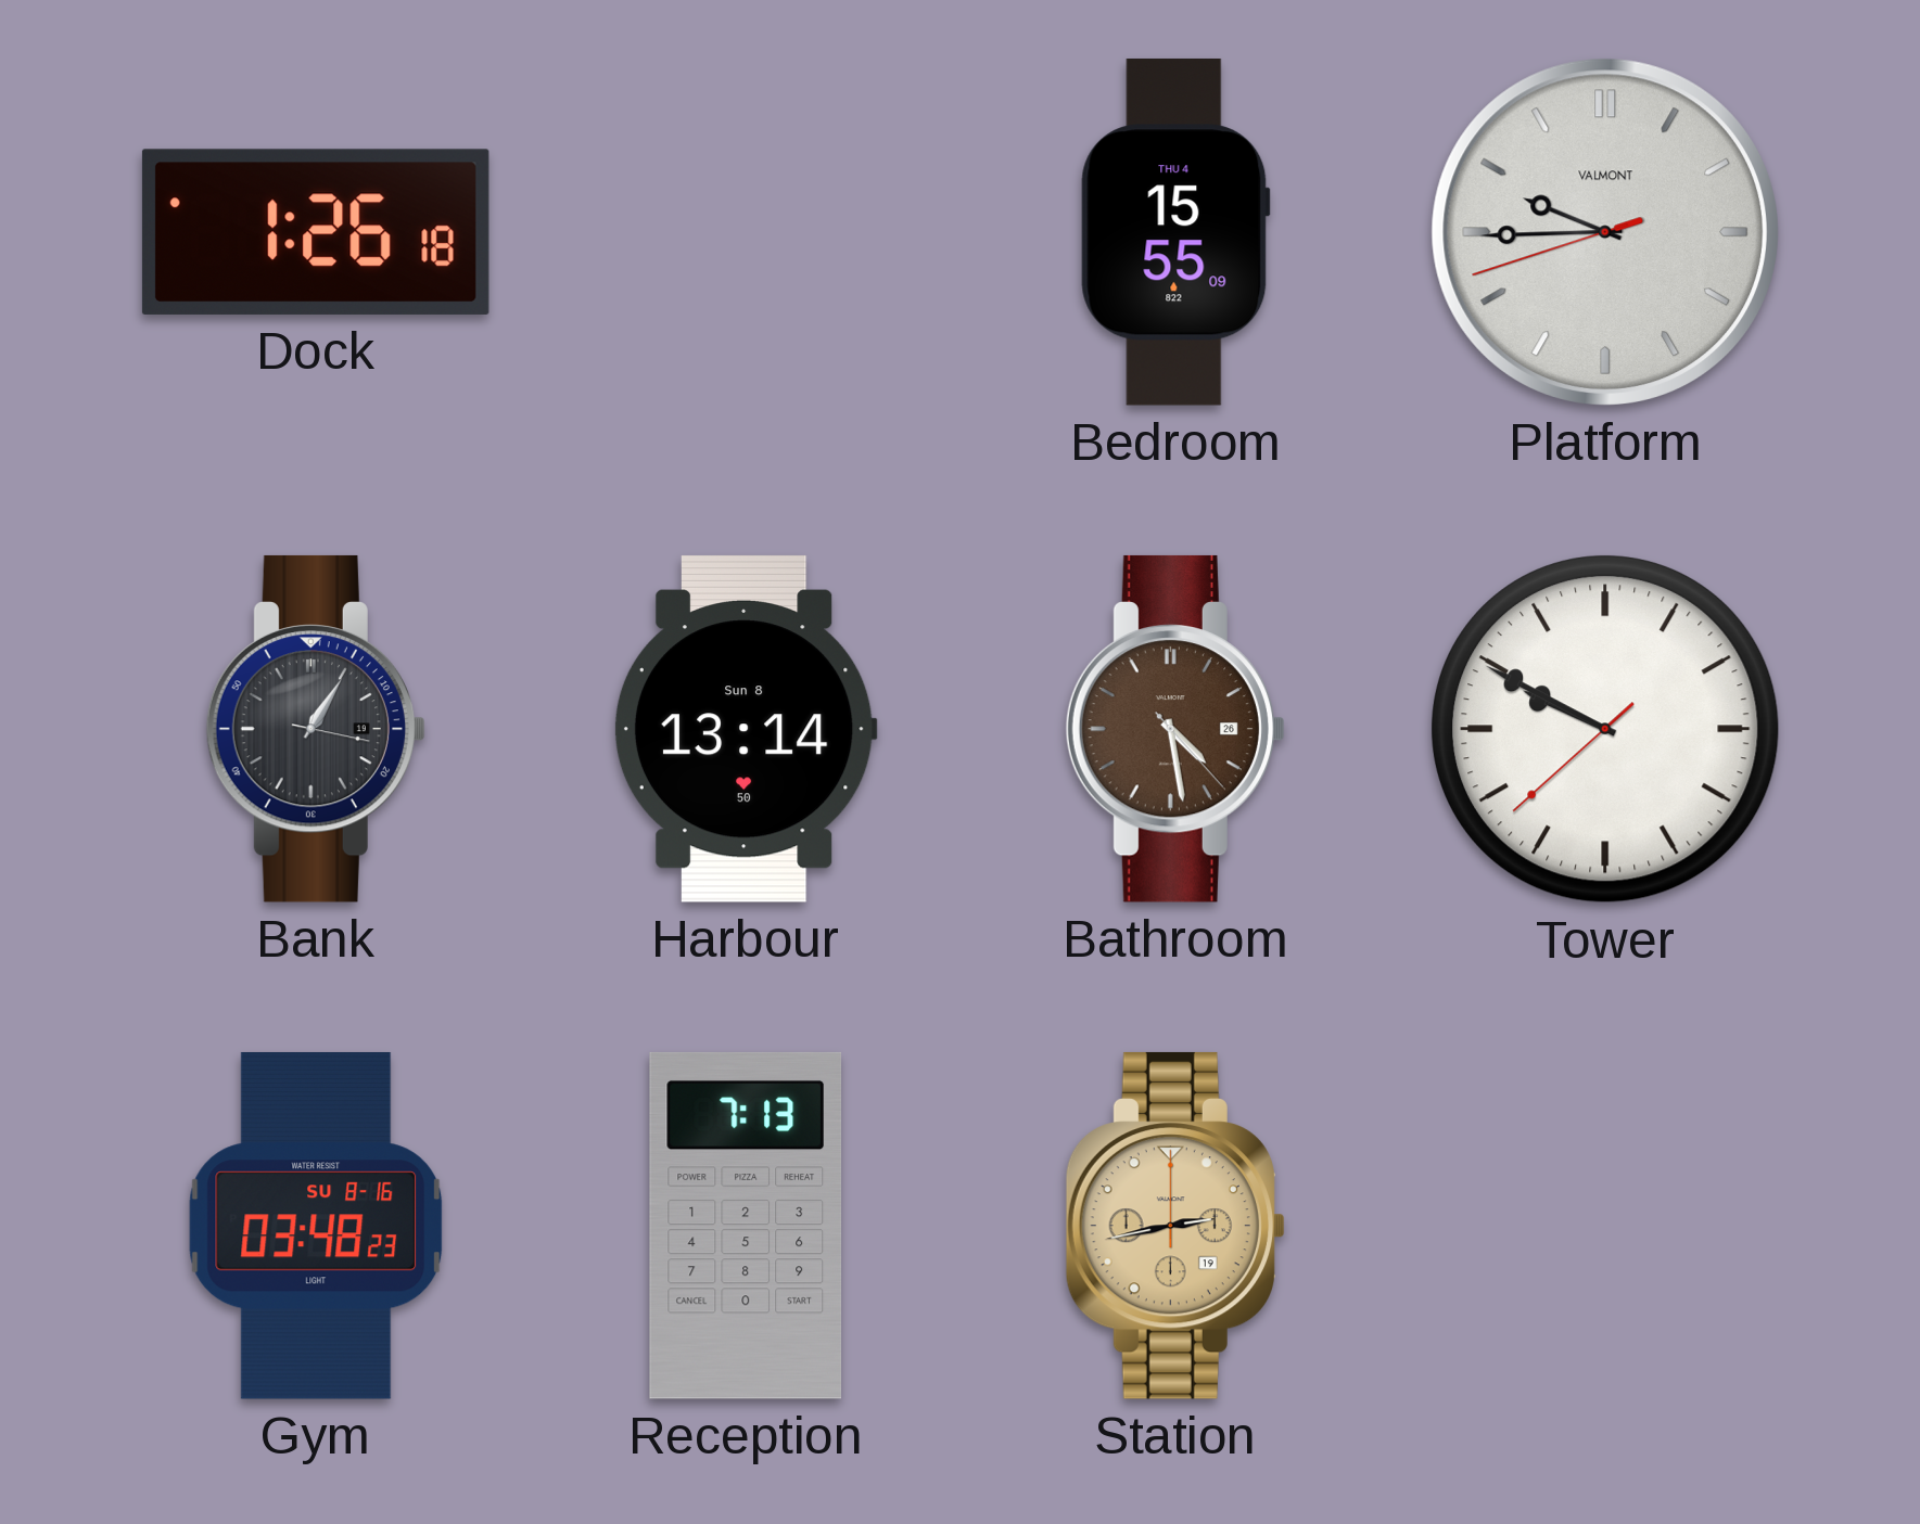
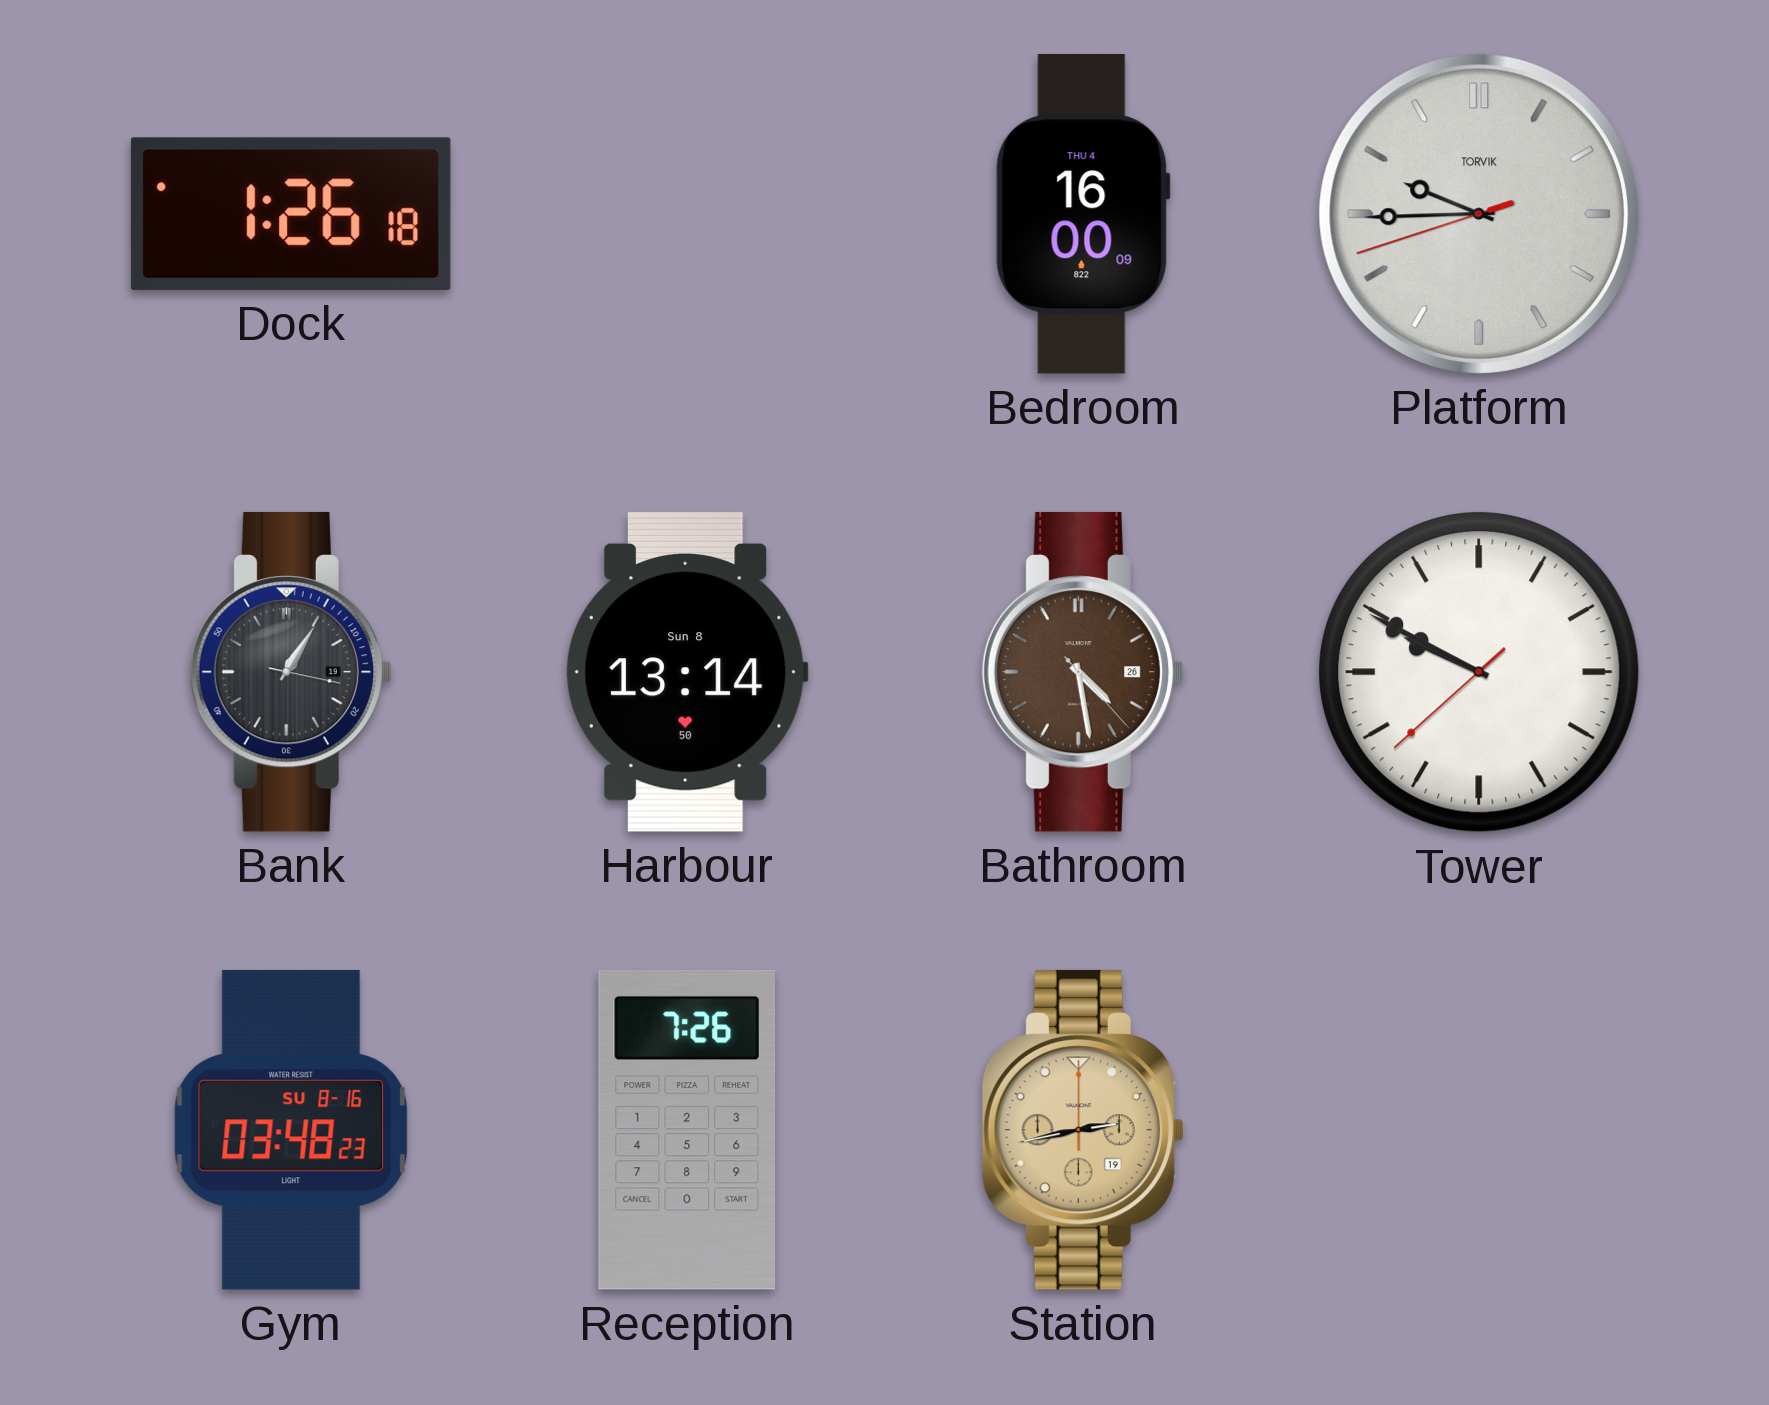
Bedroom: 15:55 -> 16:00 (1083, 214)
Platform brand: VALMONT -> TORVIK (1479, 214)
Reception: 7:13 -> 7:26 (687, 1130)
